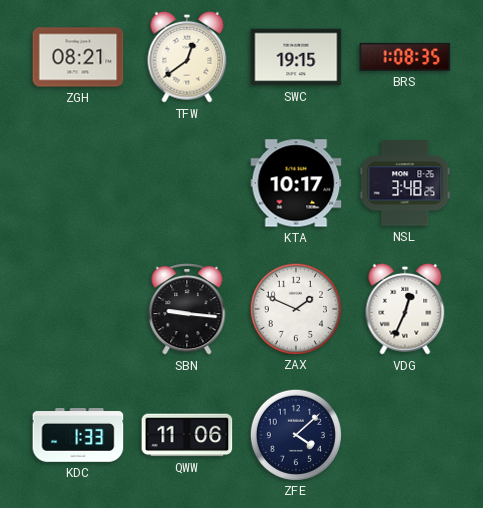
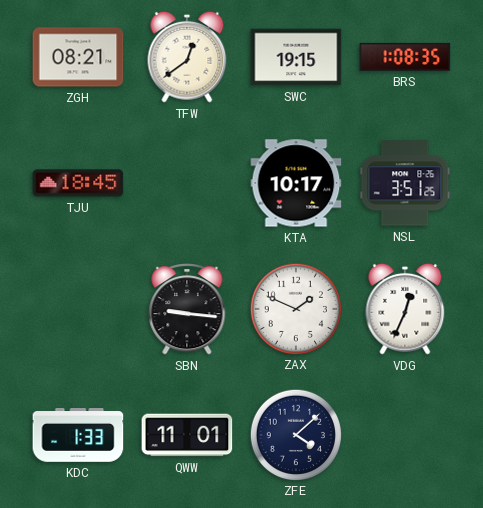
TJU: none -> 18:45 (78, 183)
NSL: 3:48 -> 3:51 (405, 183)
QWW: 11:06 -> 11:01 (187, 435)
